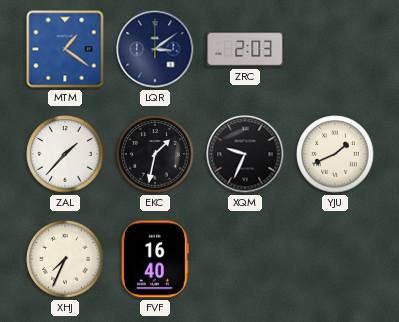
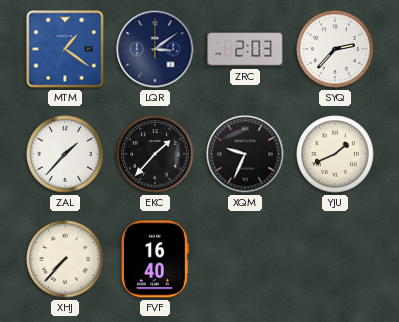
SYQ: none -> 2:37 (335, 49)
EKC: 1:32 -> 1:37 (155, 154)
XHJ: 7:34 -> 7:37 (65, 259)
